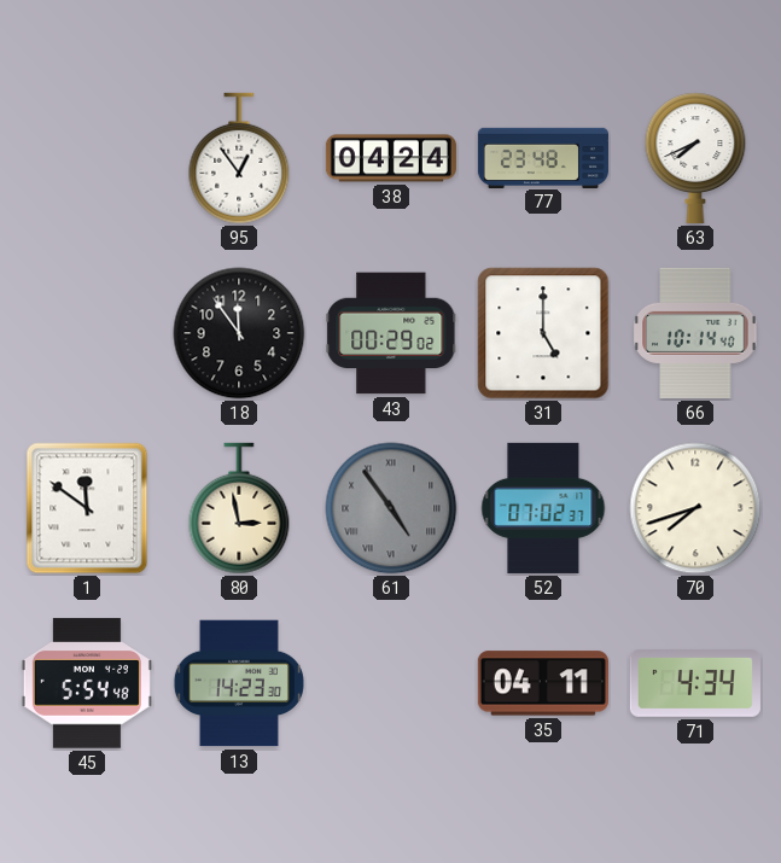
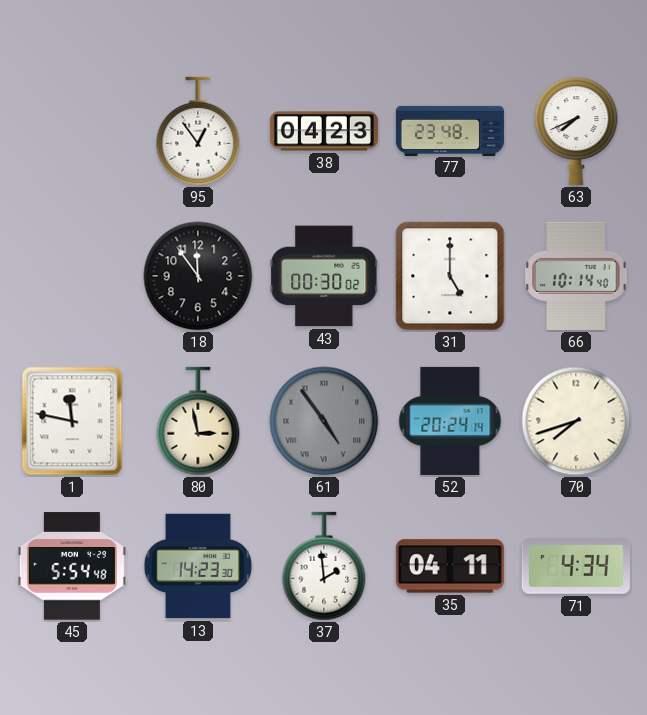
38: 04:24 -> 04:23 (324, 131)
43: 00:29 -> 00:30 (324, 276)
1: 11:51 -> 11:47 (72, 421)
52: 07:02 -> 20:24 (450, 421)
37: none -> 1:59 (324, 566)
